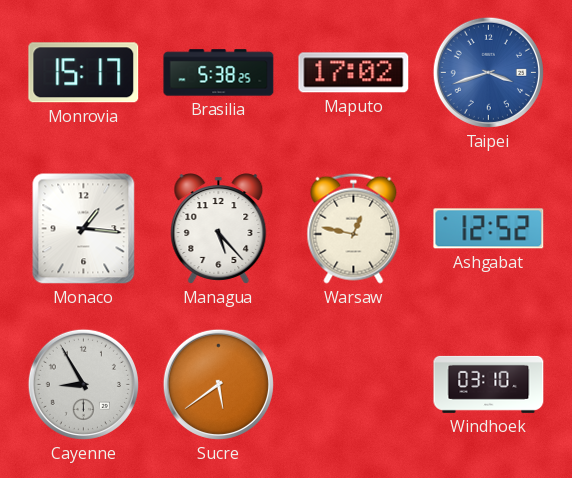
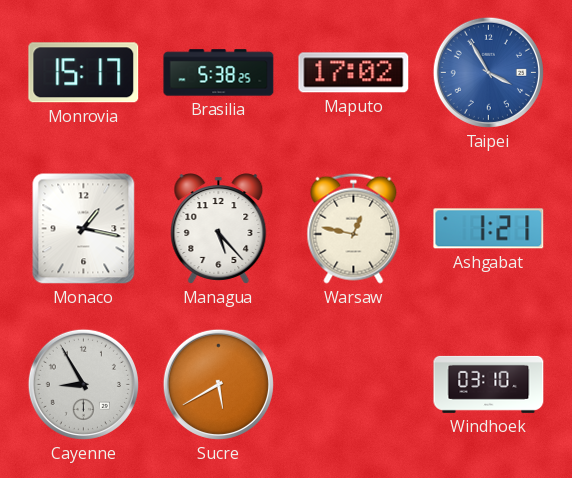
Taipei: 3:42 -> 3:55 (488, 72)
Monaco: 1:16 -> 1:17 (84, 229)
Ashgabat: 12:52 -> 1:21 (489, 229)
Sucre: 5:39 -> 5:40 (218, 384)
